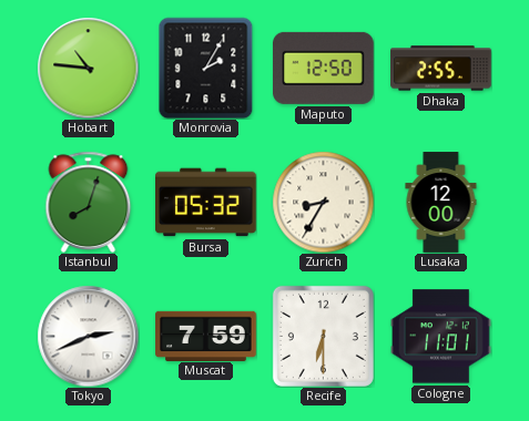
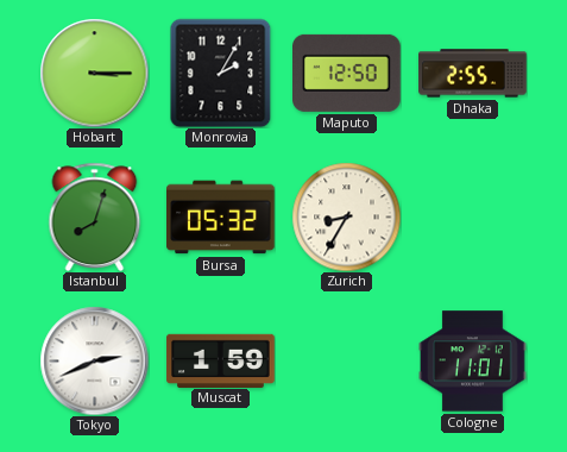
Hobart: 10:46 -> 3:15 (94, 73)
Lusaka: 12:00 -> none (441, 203)
Muscat: 7:59 -> 1:59 (221, 360)
Recife: 6:30 -> none (323, 336)
